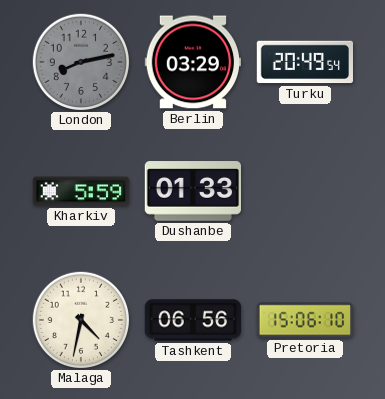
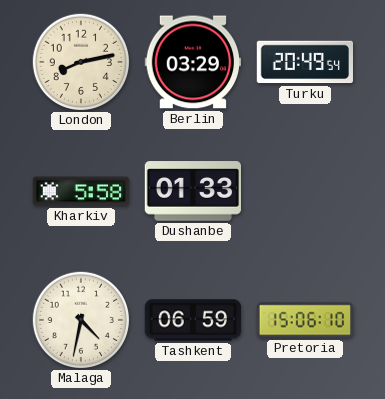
London dial: grey -> cream (80, 61)
Kharkiv: 5:59 -> 5:58 (81, 191)
Tashkent: 06:56 -> 06:59 (193, 320)
